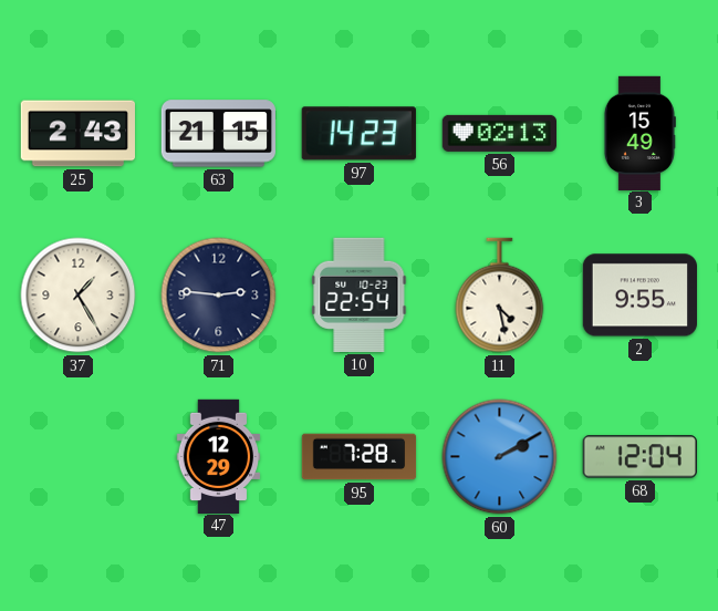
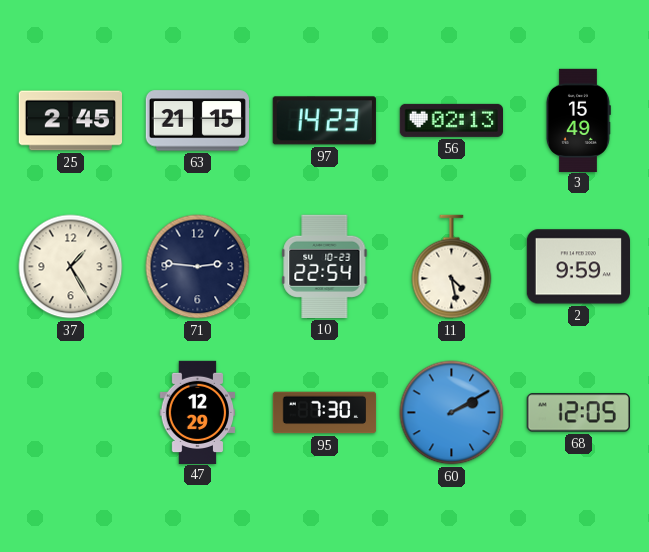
25: 2:43 -> 2:45 (70, 121)
2: 9:55 -> 9:59 (578, 267)
95: 7:28 -> 7:30 (325, 413)
68: 12:04 -> 12:05 (578, 413)
